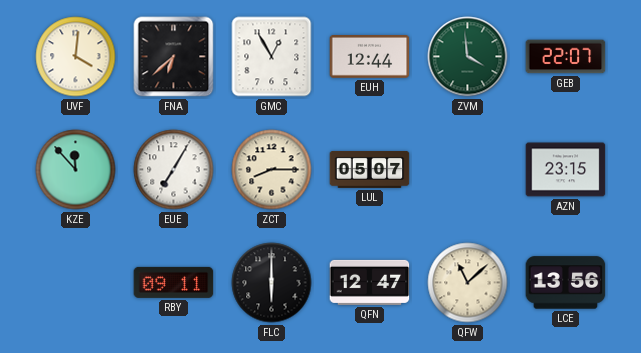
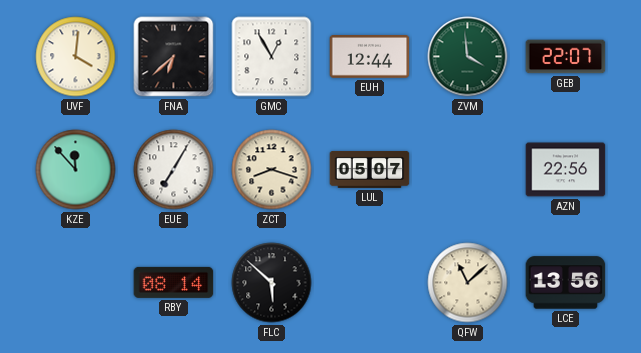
ZCT: 8:15 -> 8:18 (272, 170)
AZN: 23:15 -> 22:56 (566, 170)
RBY: 09:11 -> 08:14 (174, 282)
FLC: 6:00 -> 5:52 (272, 283)
QFN: 12:47 -> none (370, 282)
